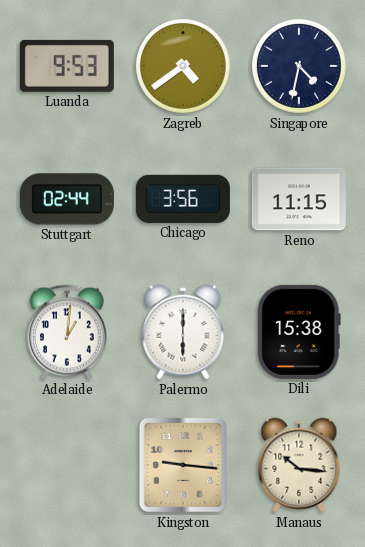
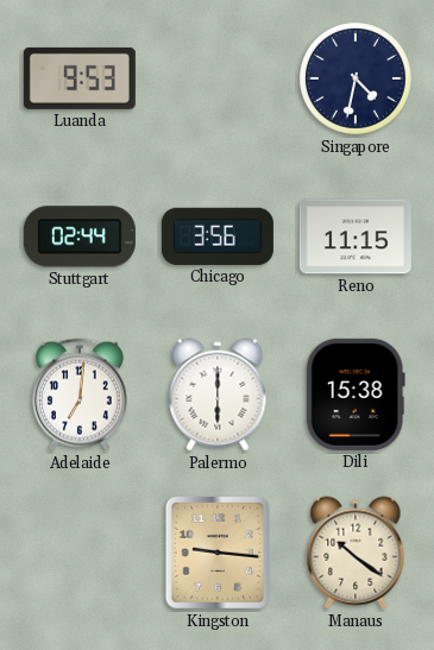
Zagreb: 4:39 -> none (183, 66)
Adelaide: 1:01 -> 7:01 (80, 395)
Manaus: 10:16 -> 10:21 (356, 553)
